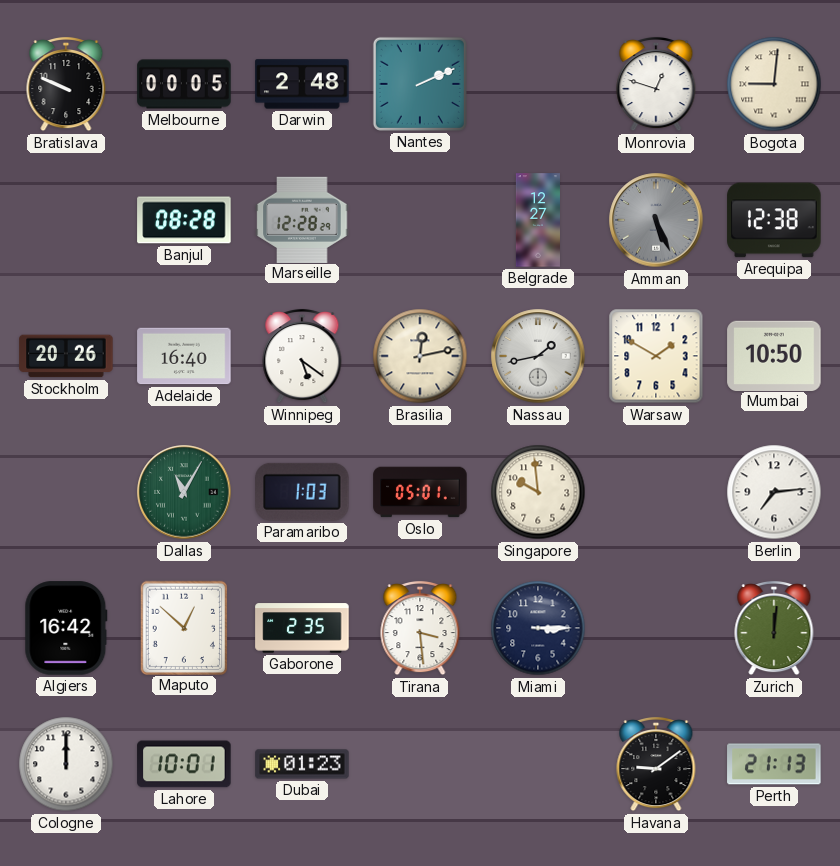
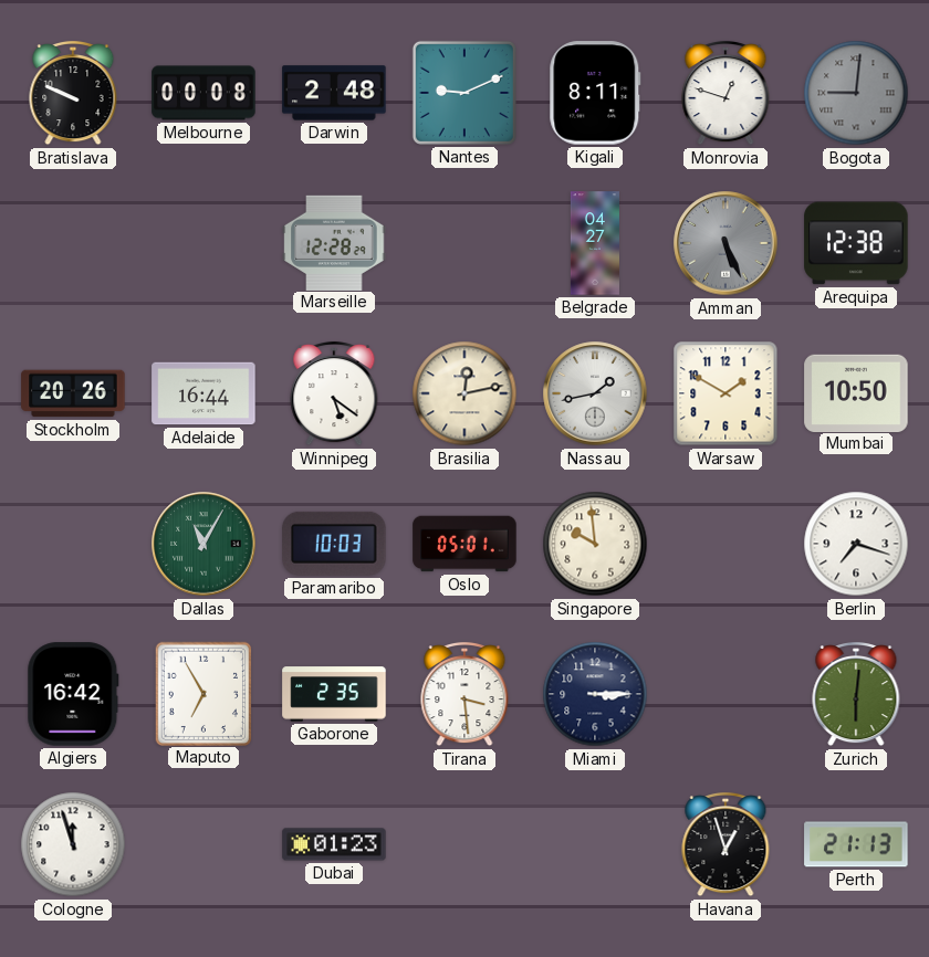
Melbourne: 00:05 -> 00:08 (203, 93)
Nantes: 2:11 -> 9:11 (464, 93)
Kigali: none -> 8:11 (595, 93)
Bogota dial: cream -> grey (856, 93)
Banjul: 08:28 -> none (184, 220)
Belgrade: 12:27 -> 04:27 (595, 243)
Adelaide: 16:40 -> 16:44 (203, 393)
Paramaribo: 1:03 -> 10:03 (334, 544)
Berlin: 7:14 -> 7:18 (856, 544)
Maputo: 12:52 -> 6:55 (202, 693)
Zurich: 12:01 -> 6:01 (856, 694)
Cologne: 12:00 -> 11:57 (73, 844)
Lahore: 10:01 -> none (184, 764)
Havana: 9:09 -> 12:57 (726, 844)
